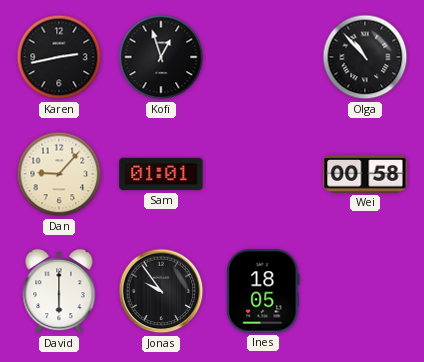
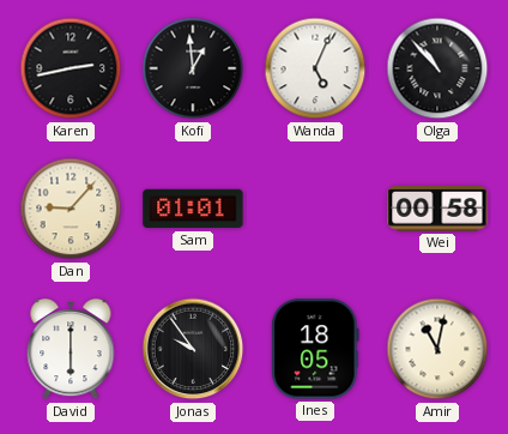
Kofi: 12:57 -> 12:59 (193, 68)
Wanda: none -> 5:04 (315, 68)
Amir: none -> 11:02 (437, 349)
